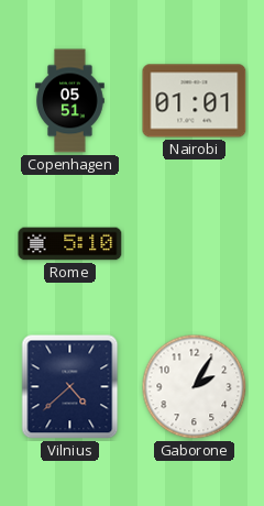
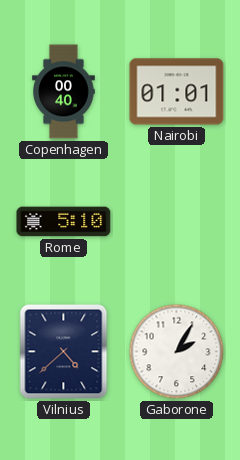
Copenhagen: 05:51 -> 00:40 (64, 92)
